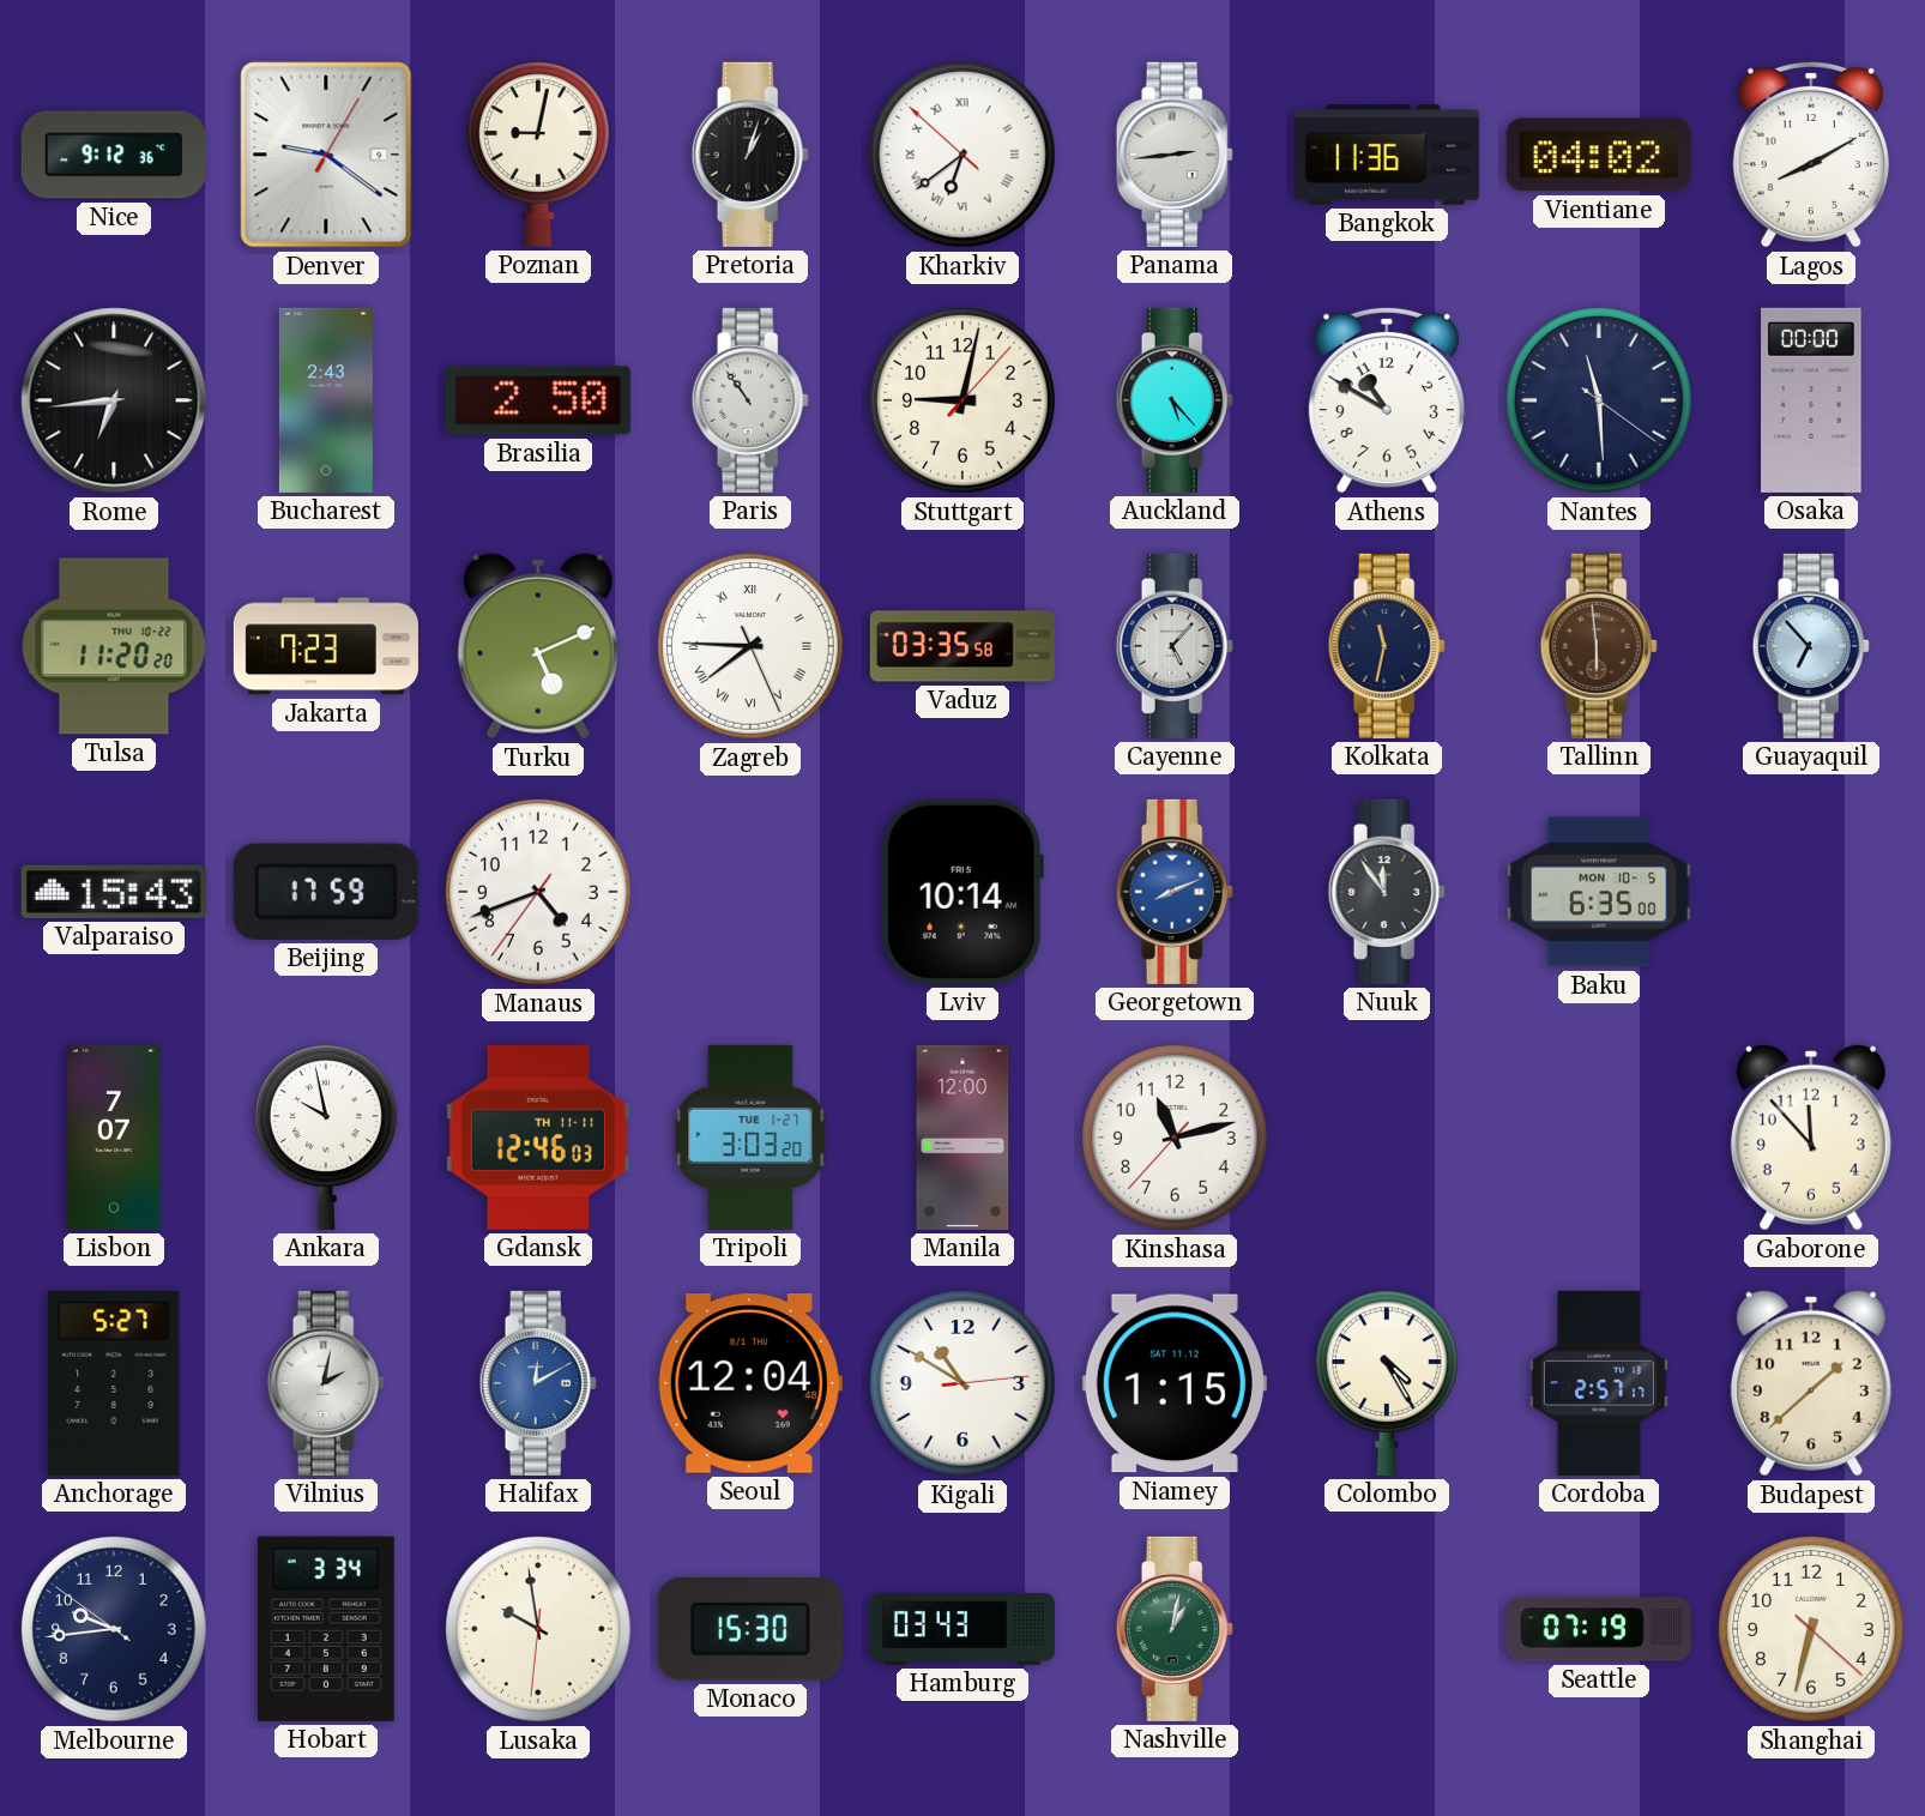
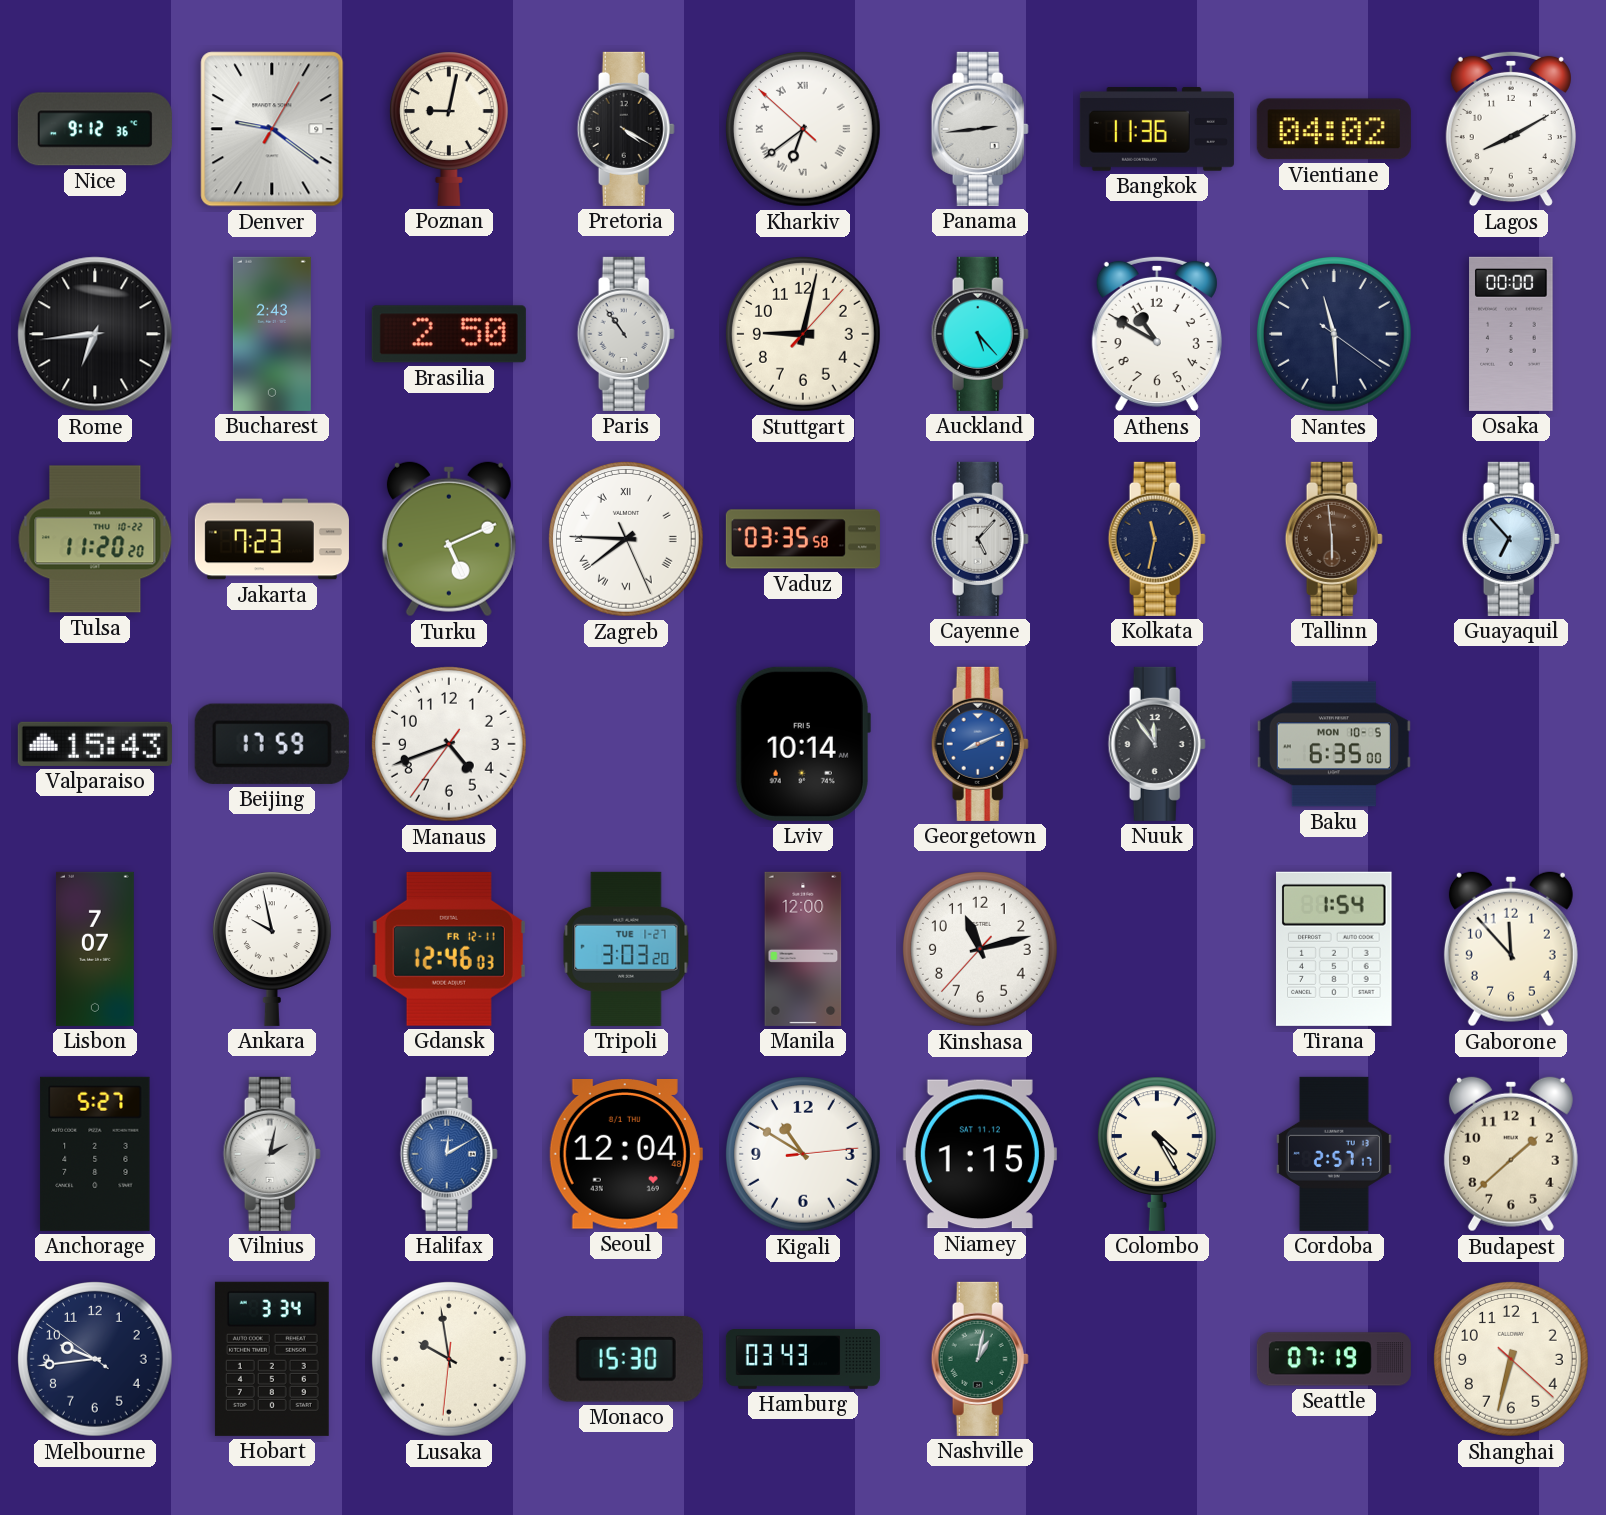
Pretoria: 1:03 -> 4:20 (626, 129)
Gdansk date: TH 11-11 -> FR 12-11 (449, 949)
Tirana: none -> 1:54 (1335, 949)
